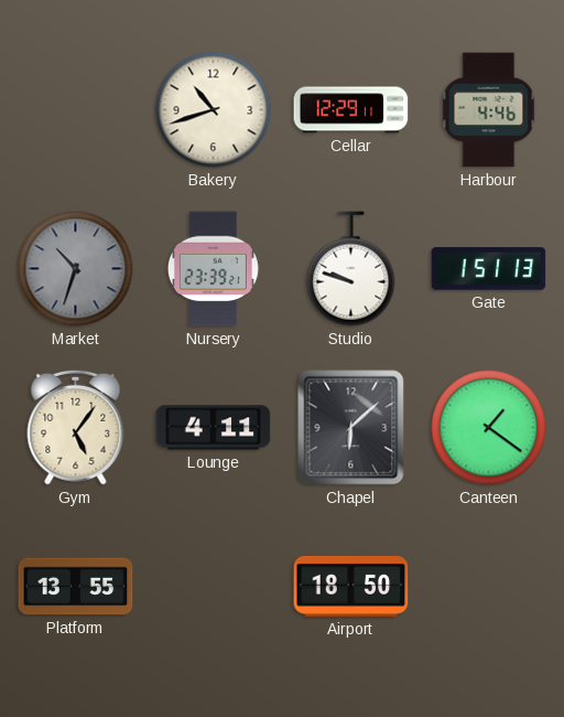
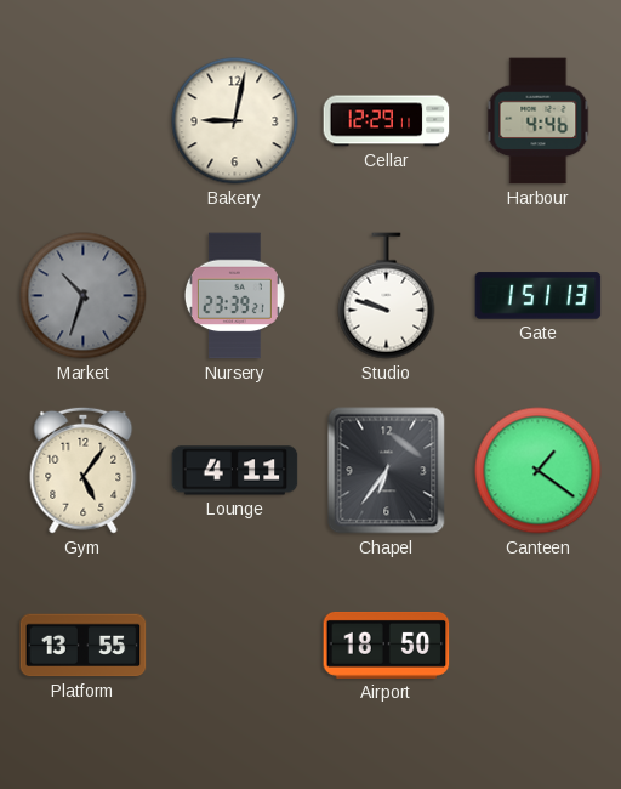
Bakery: 10:42 -> 9:02 (235, 121)
Chapel: 6:08 -> 6:36 (387, 471)
